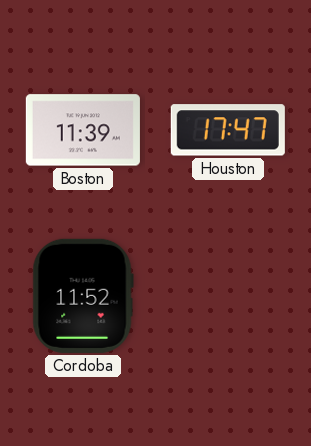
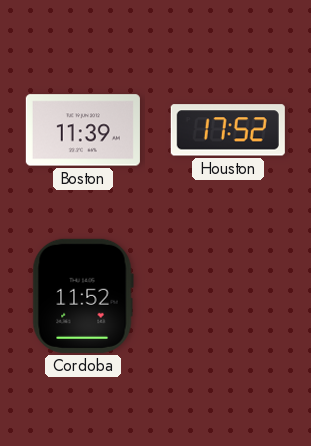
Houston: 17:47 -> 17:52 (228, 130)
